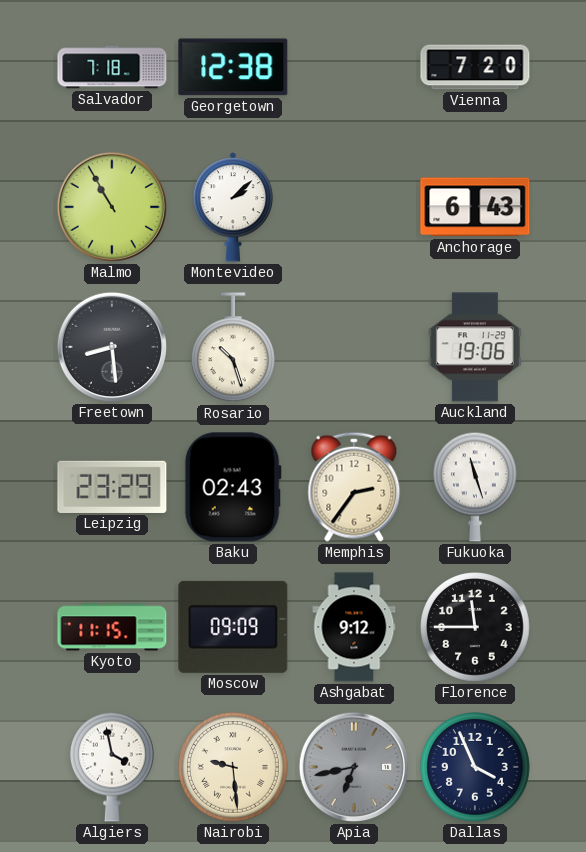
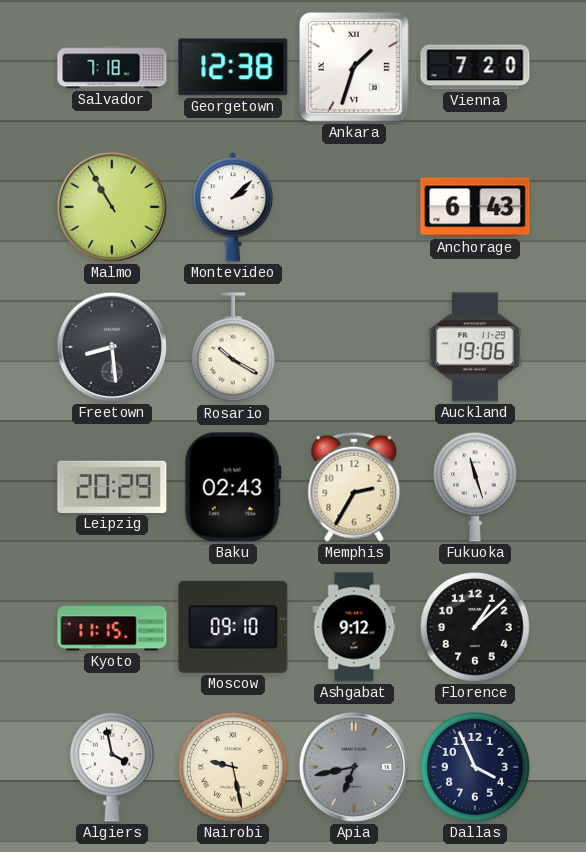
Ankara: none -> 1:33 (355, 68)
Rosario: 10:27 -> 10:20 (233, 348)
Leipzig: 23:29 -> 20:29 (112, 487)
Memphis: 2:36 -> 2:35 (354, 487)
Moscow: 09:09 -> 09:10 (233, 627)
Florence: 11:45 -> 1:08 (476, 628)
Nairobi: 9:29 -> 9:28 (234, 768)
